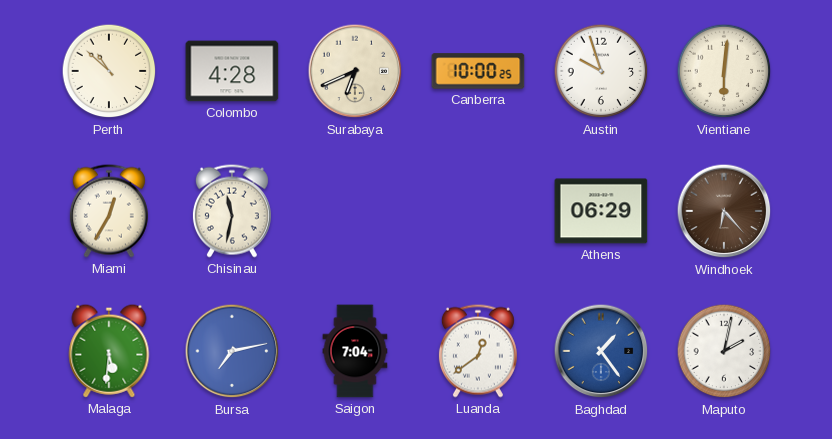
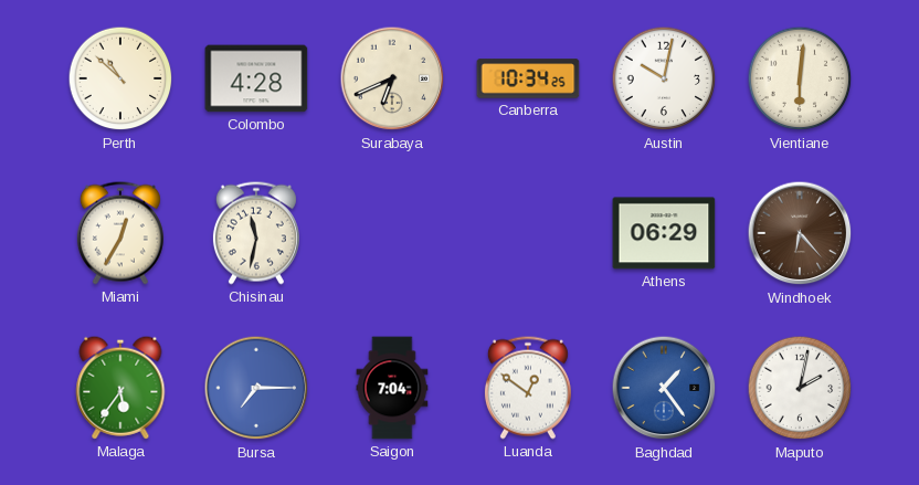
Canberra: 10:00 -> 10:34 (528, 78)
Austin: 9:57 -> 10:02 (664, 78)
Malaga: 5:31 -> 5:36 (120, 388)
Bursa: 7:13 -> 7:15 (256, 388)
Luanda: 12:39 -> 12:51 (528, 388)
